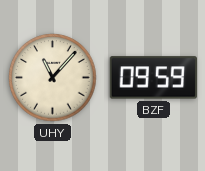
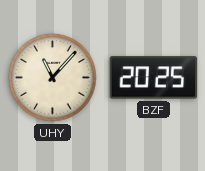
BZF: 09:59 -> 20:25 (153, 78)
